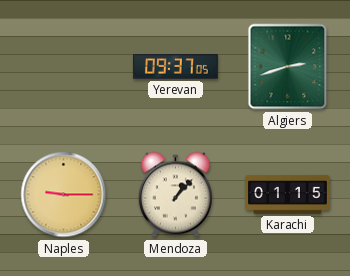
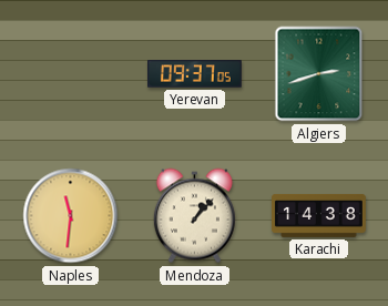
Naples: 9:15 -> 11:31 (71, 216)
Karachi: 01:15 -> 14:38 (319, 215)
